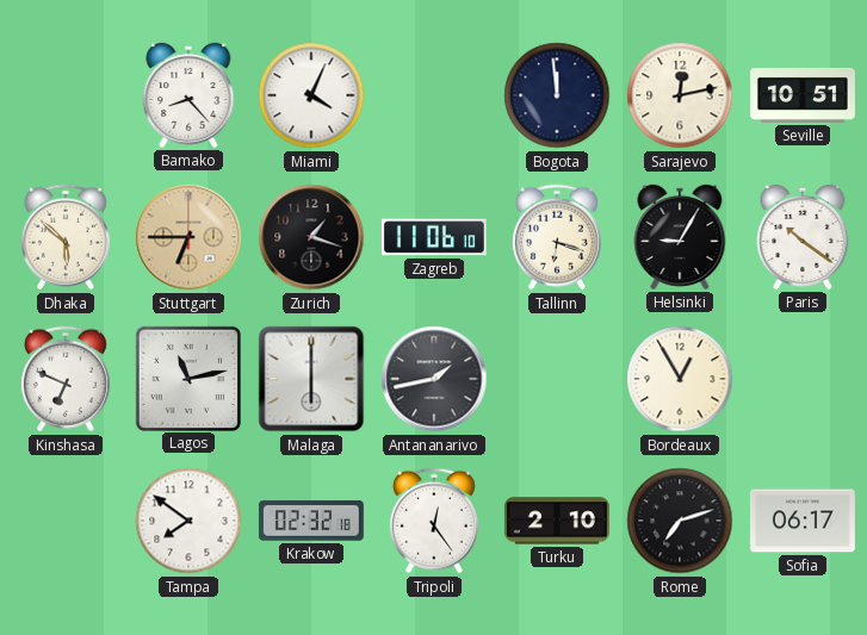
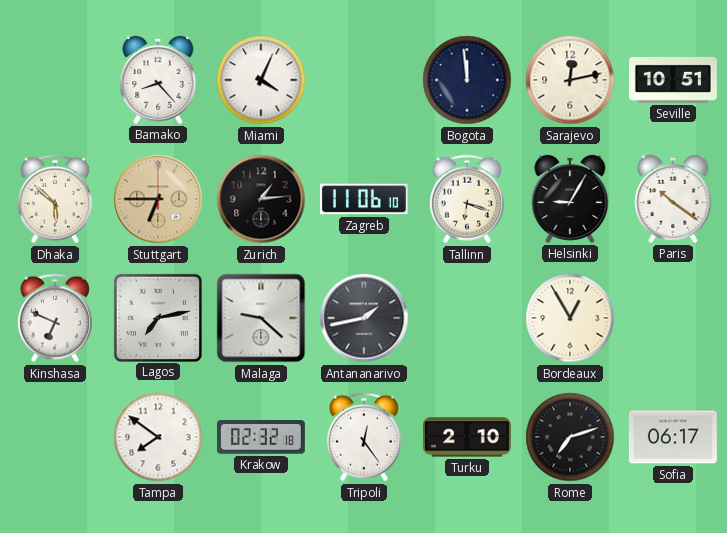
Zurich: 1:18 -> 1:14 (261, 199)
Lagos: 11:13 -> 7:13 (157, 317)
Malaga: 6:00 -> 9:22 (261, 318)
